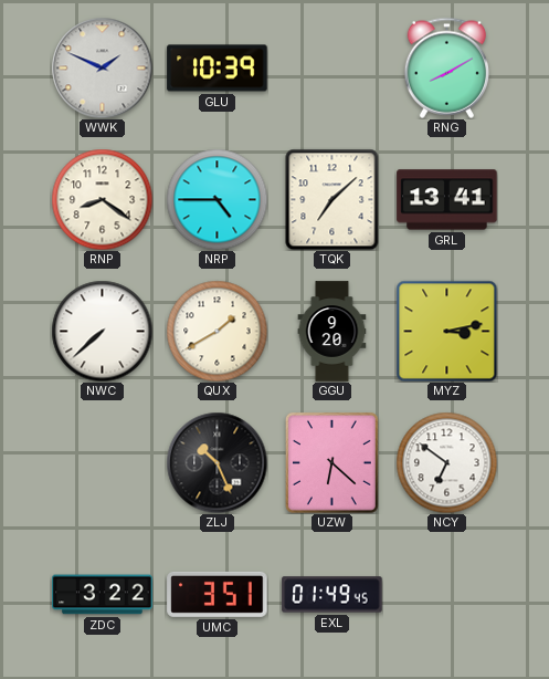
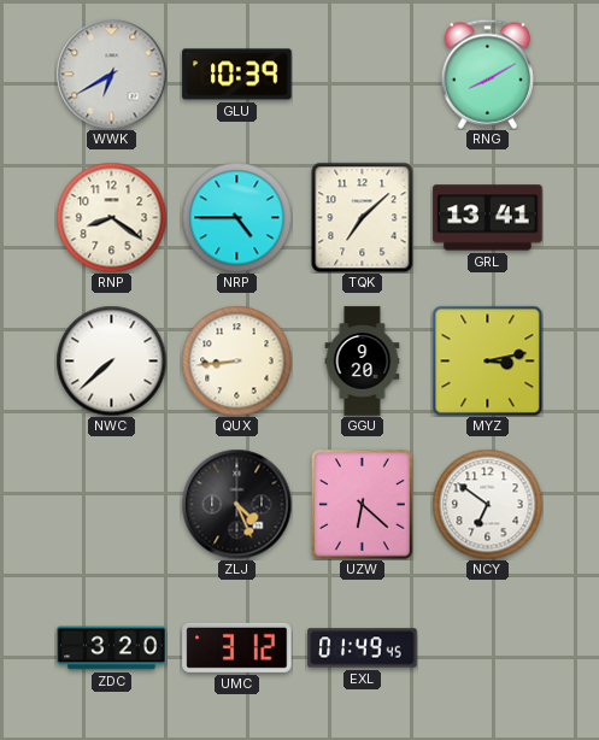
WWK: 1:49 -> 6:40 (111, 74)
QUX: 1:40 -> 8:44 (236, 360)
ZLJ: 10:26 -> 4:26 (236, 504)
ZDC: 3:22 -> 3:20 (112, 648)
UMC: 3:51 -> 3:12 (237, 647)
